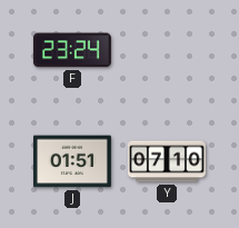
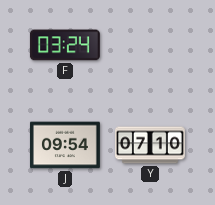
F: 23:24 -> 03:24 (65, 45)
J: 01:51 -> 09:54 (65, 145)
